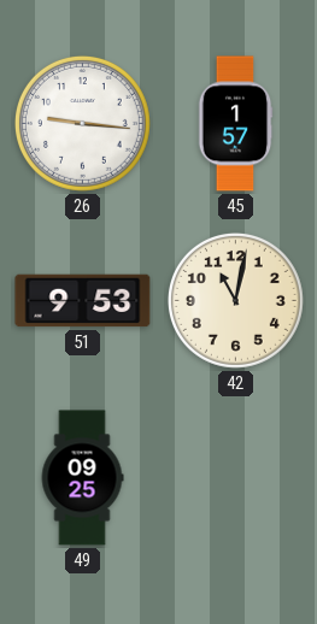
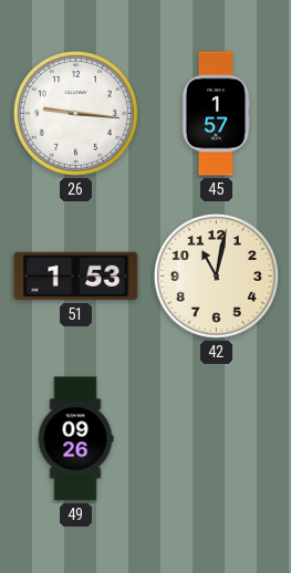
51: 9:53 -> 1:53 (76, 277)
49: 09:25 -> 09:26 (75, 439)
